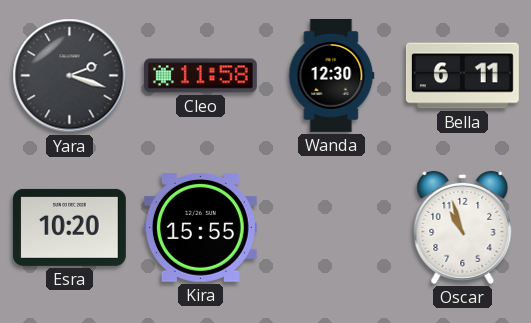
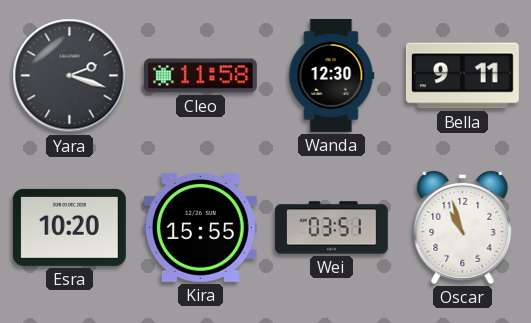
Bella: 6:11 -> 9:11 (462, 76)
Wei: none -> 03:51 (331, 228)
